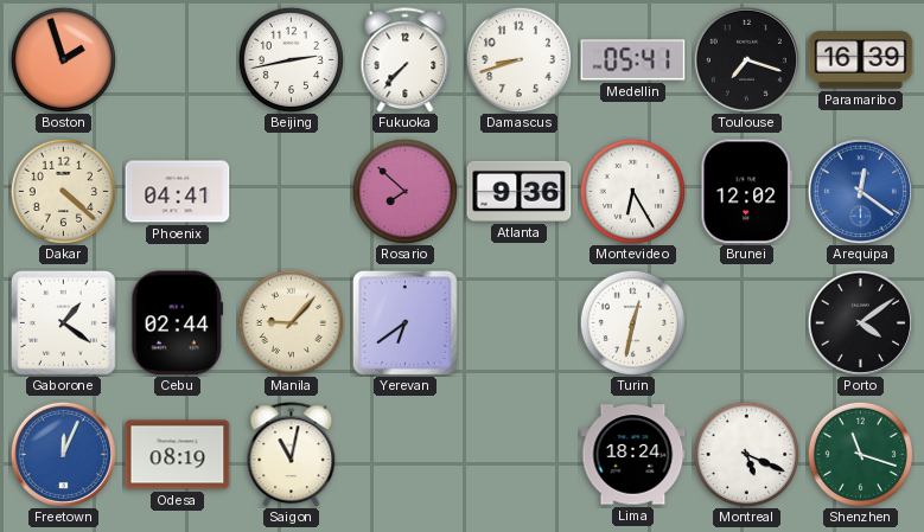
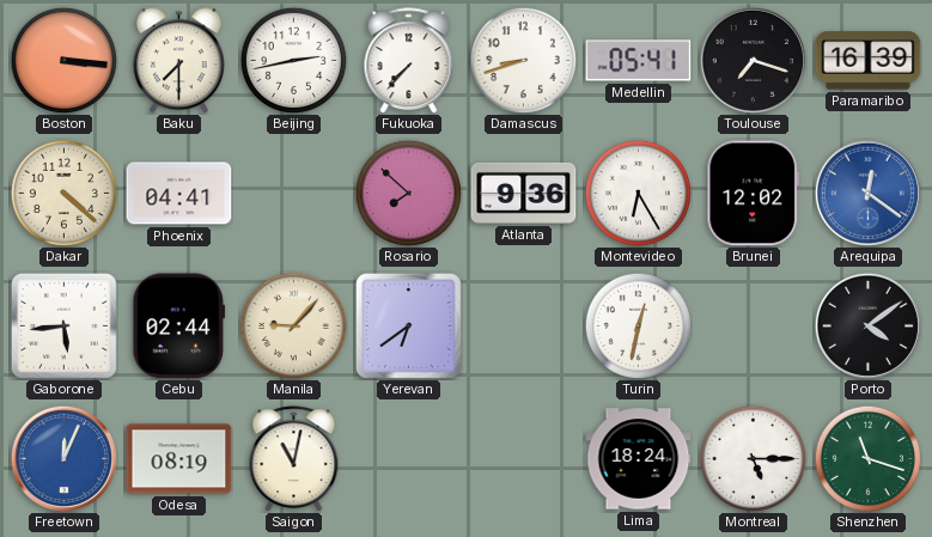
Boston: 1:57 -> 3:16 (63, 60)
Baku: none -> 7:30 (178, 61)
Gaborone: 1:21 -> 5:44 (63, 325)
Montreal: 5:19 -> 5:15 (753, 458)
